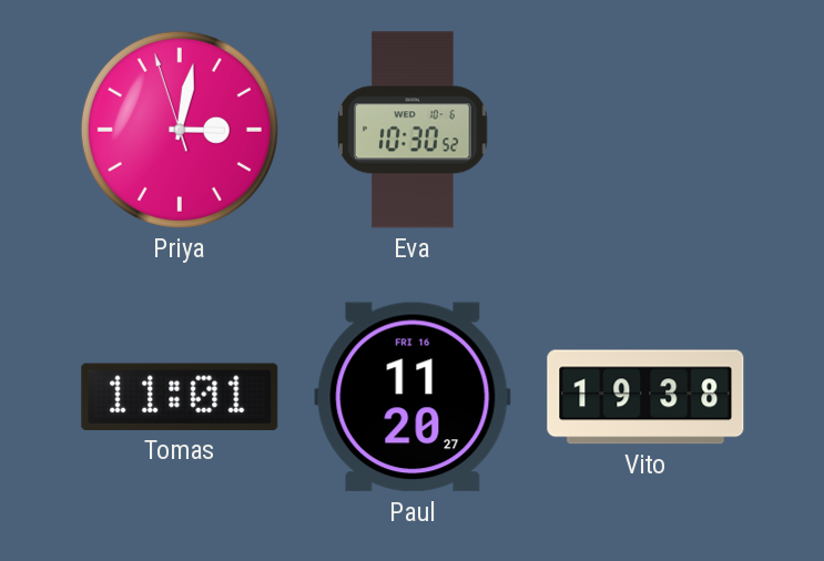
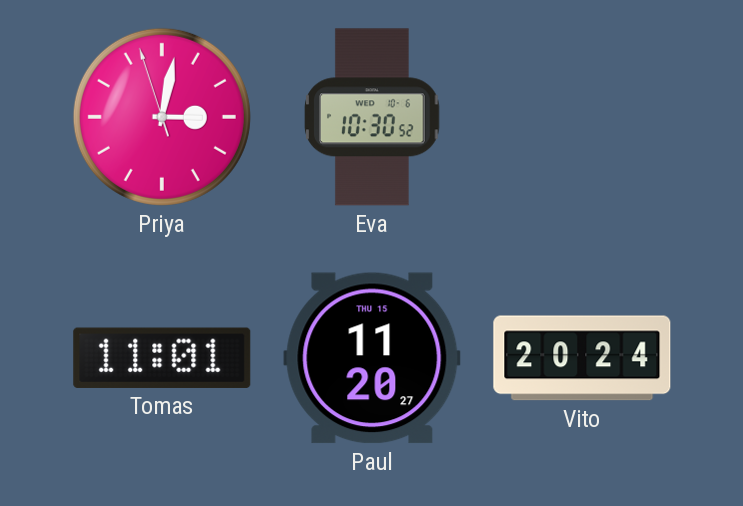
Paul date: FRI 16 -> THU 15 (372, 358)
Vito: 19:38 -> 20:24 (582, 358)
